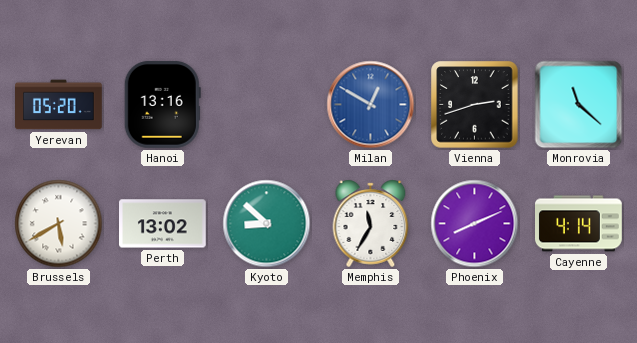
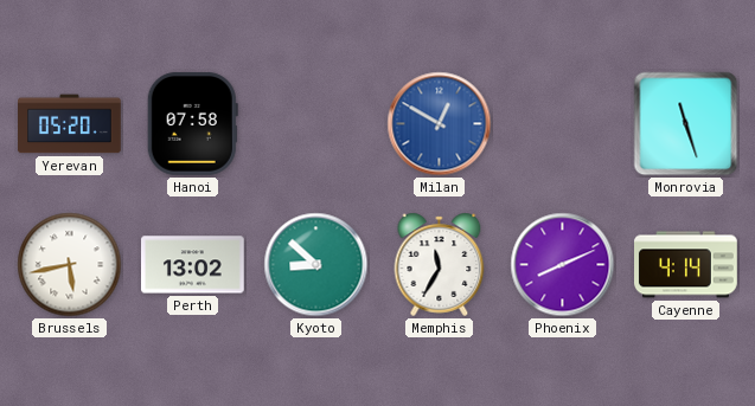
Hanoi: 13:16 -> 07:58 (192, 124)
Vienna: 2:42 -> none (475, 105)
Monrovia: 11:22 -> 11:27 (686, 124)
Brussels: 5:40 -> 5:43 (70, 265)
